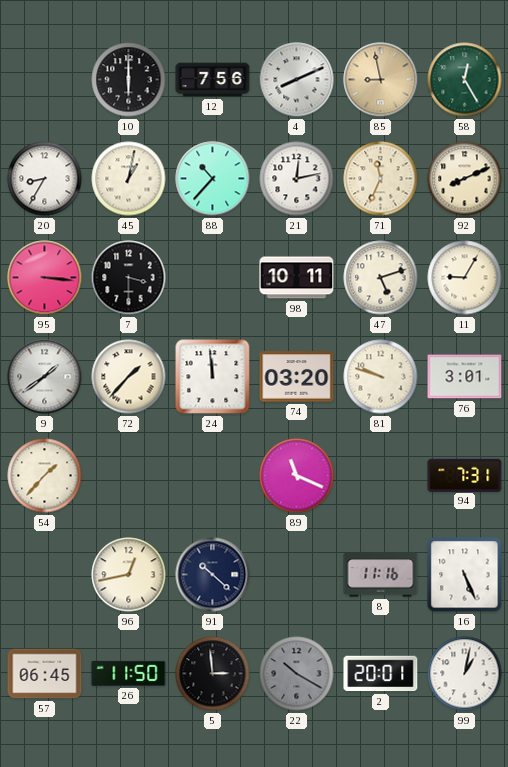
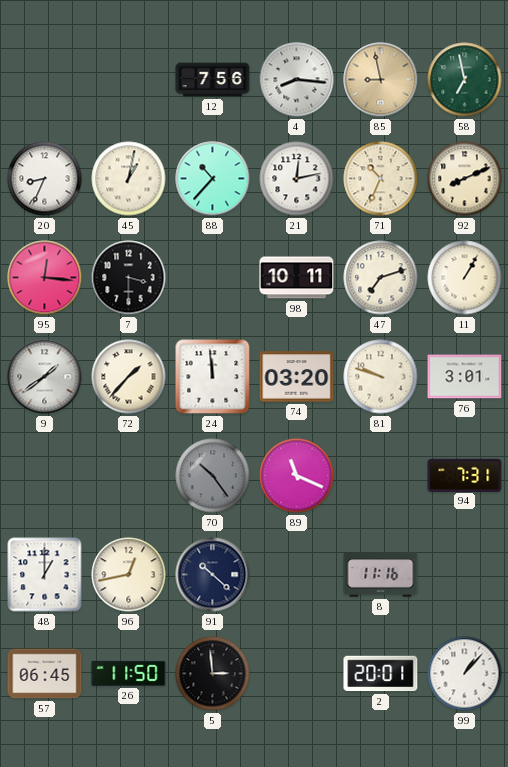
10: 6:00 -> none (129, 80)
4: 8:11 -> 8:16 (297, 80)
58: 12:25 -> 6:58 (465, 80)
20: 8:35 -> 8:34 (45, 179)
71: 11:34 -> 10:34 (381, 179)
95: 3:16 -> 12:16 (45, 278)
47: 5:12 -> 7:12 (381, 278)
11: 9:05 -> 1:05 (465, 278)
54: 1:37 -> none (45, 476)
70: none -> 10:24 (213, 476)
48: none -> 1:00 (45, 575)
16: 5:26 -> none (465, 575)
22: 10:20 -> none (297, 674)
99: 1:02 -> 1:07 (465, 674)
